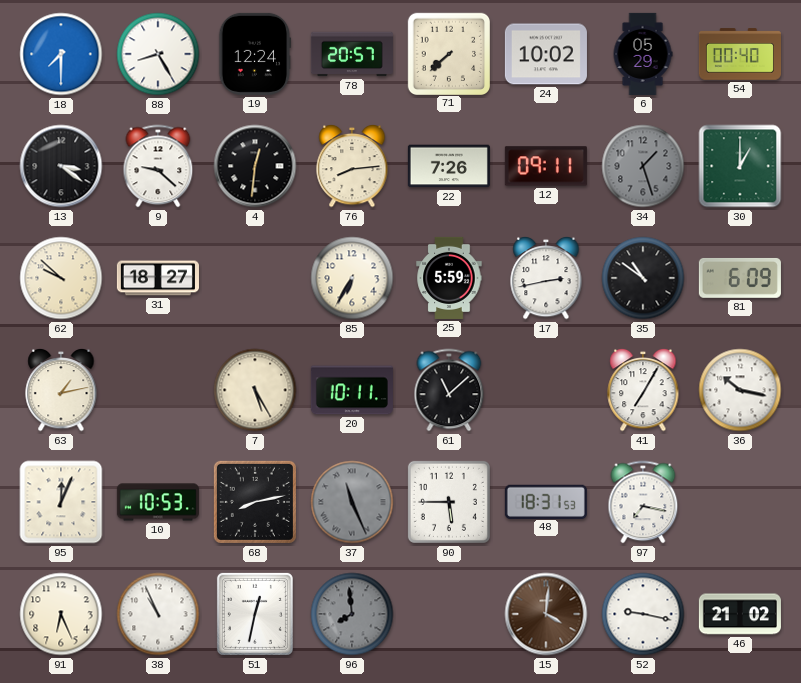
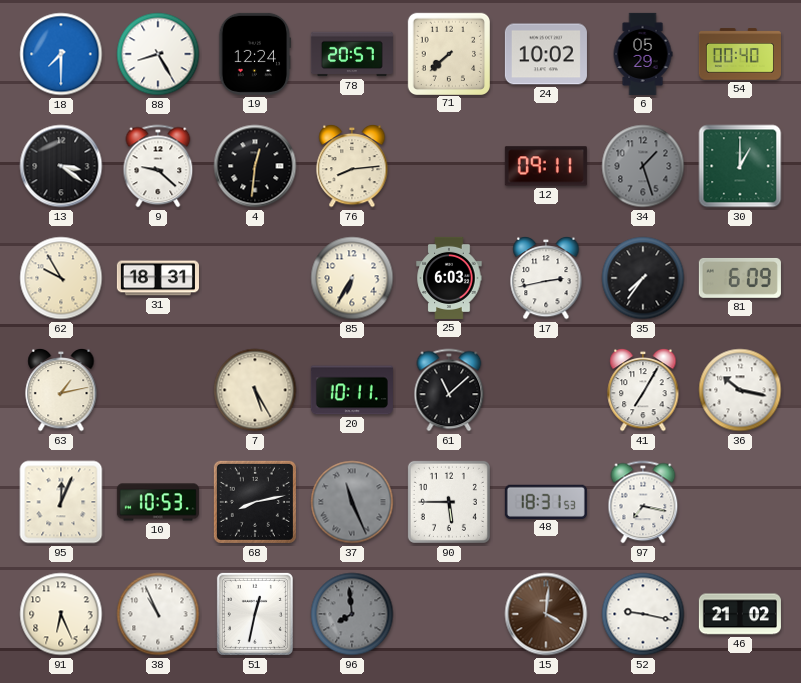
22: 7:26 -> none (449, 166)
62: 9:52 -> 9:55 (61, 278)
31: 18:27 -> 18:31 (158, 278)
25: 5:59 -> 6:03 (449, 278)
35: 10:51 -> 7:36 (643, 278)
